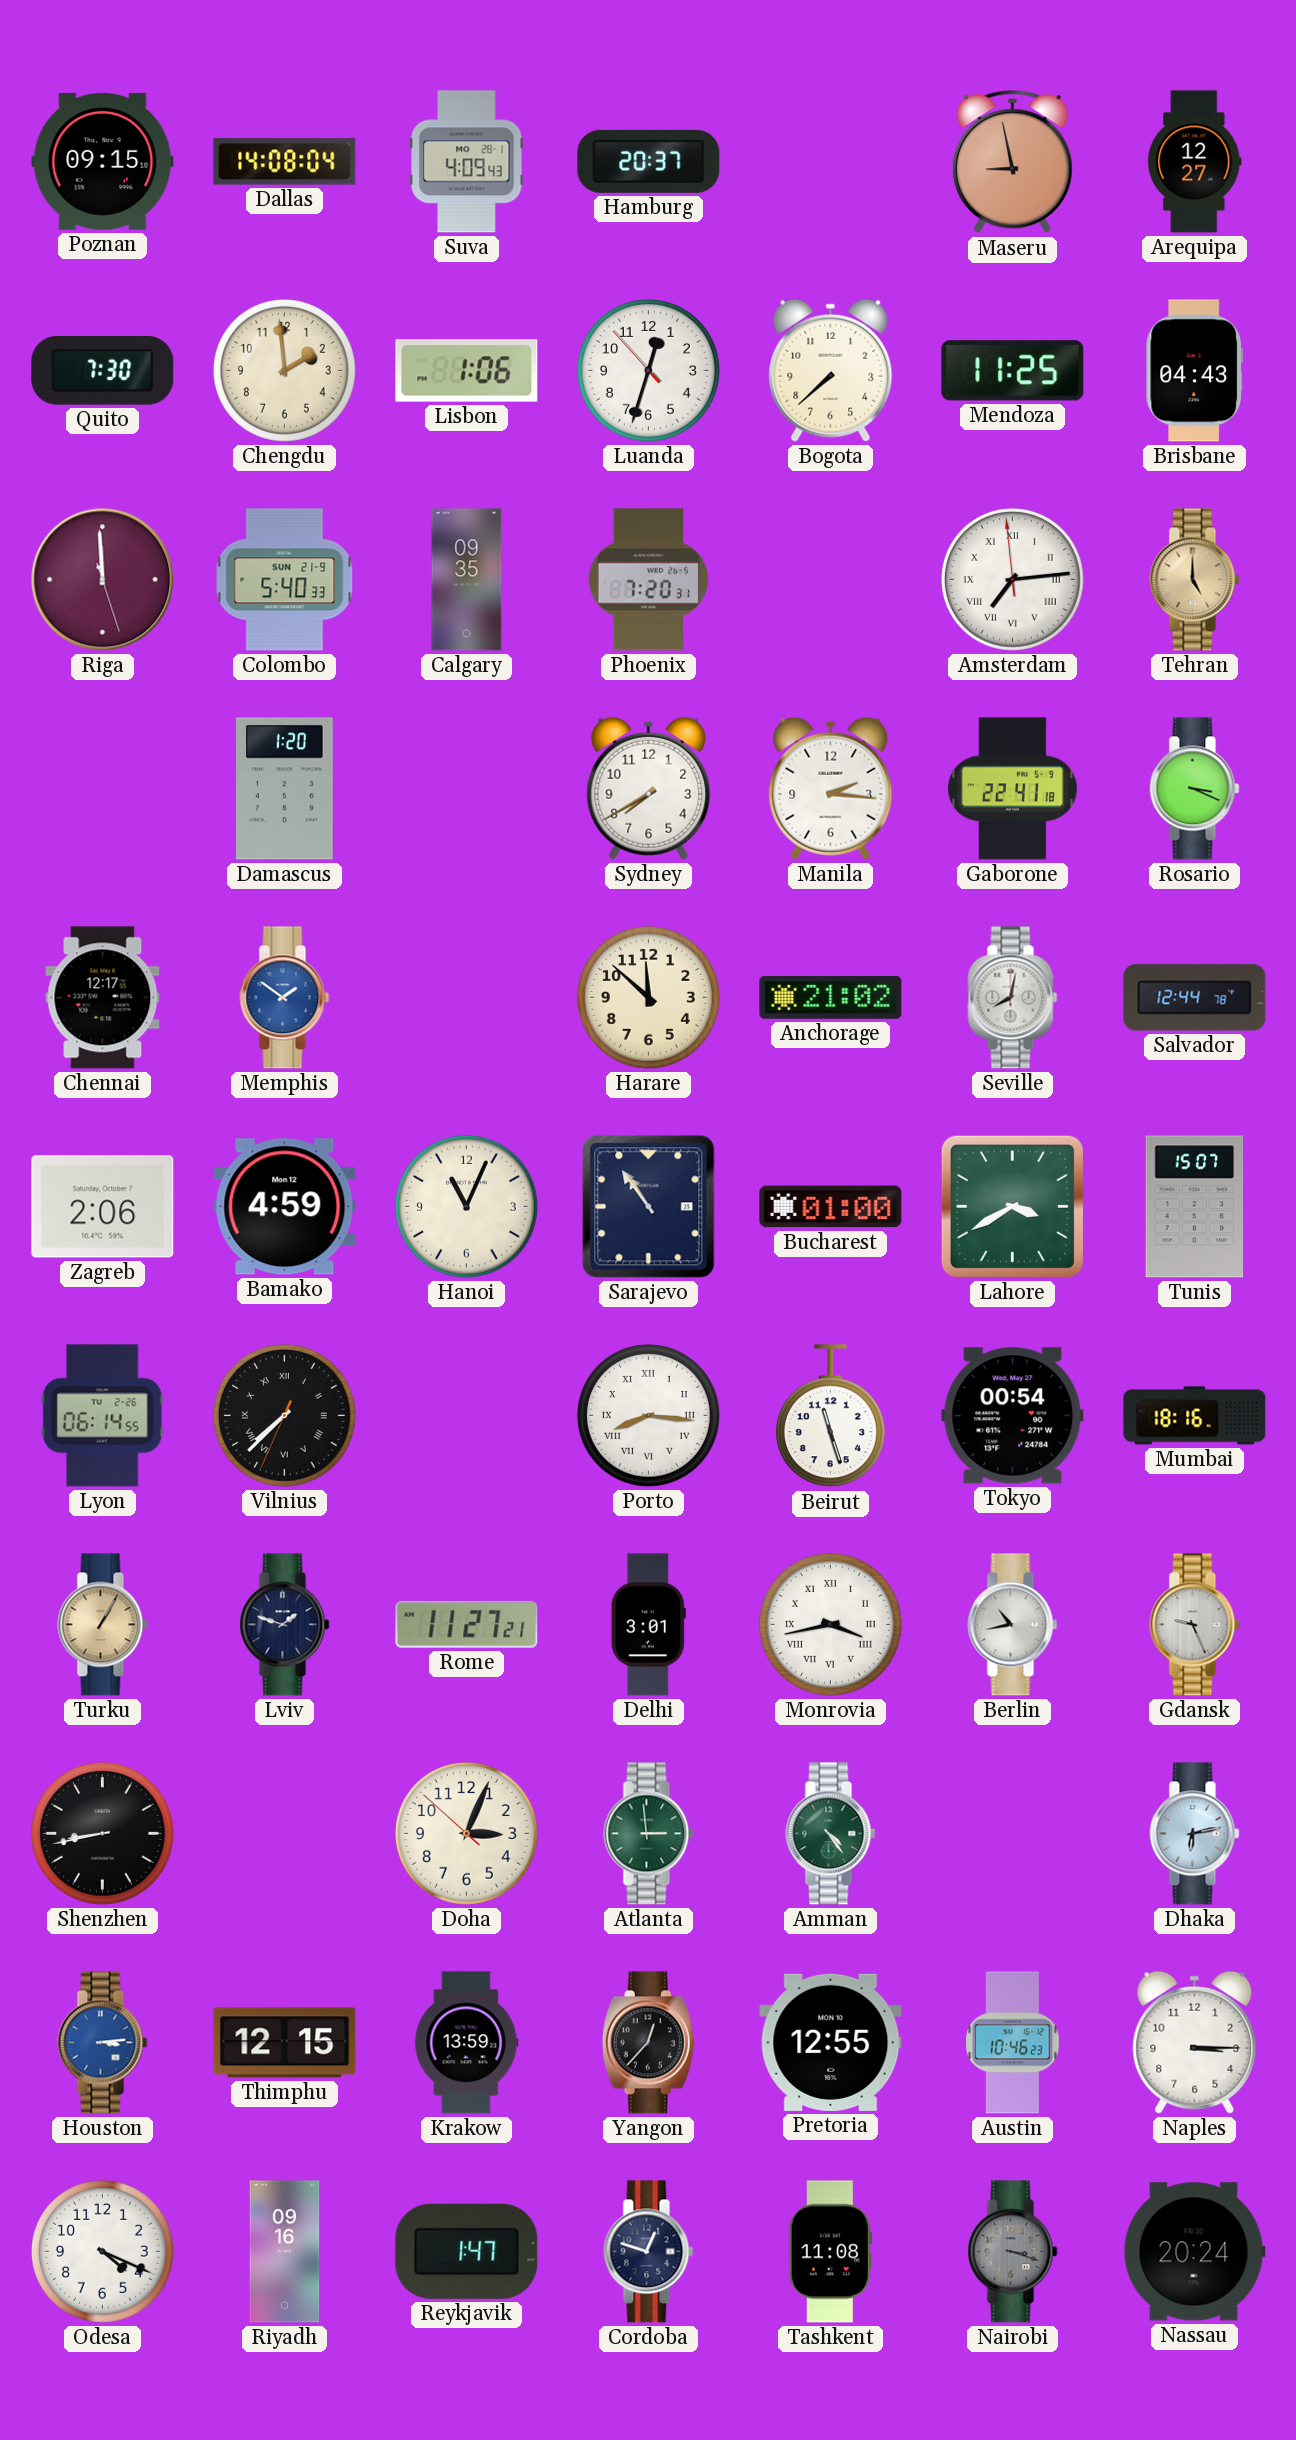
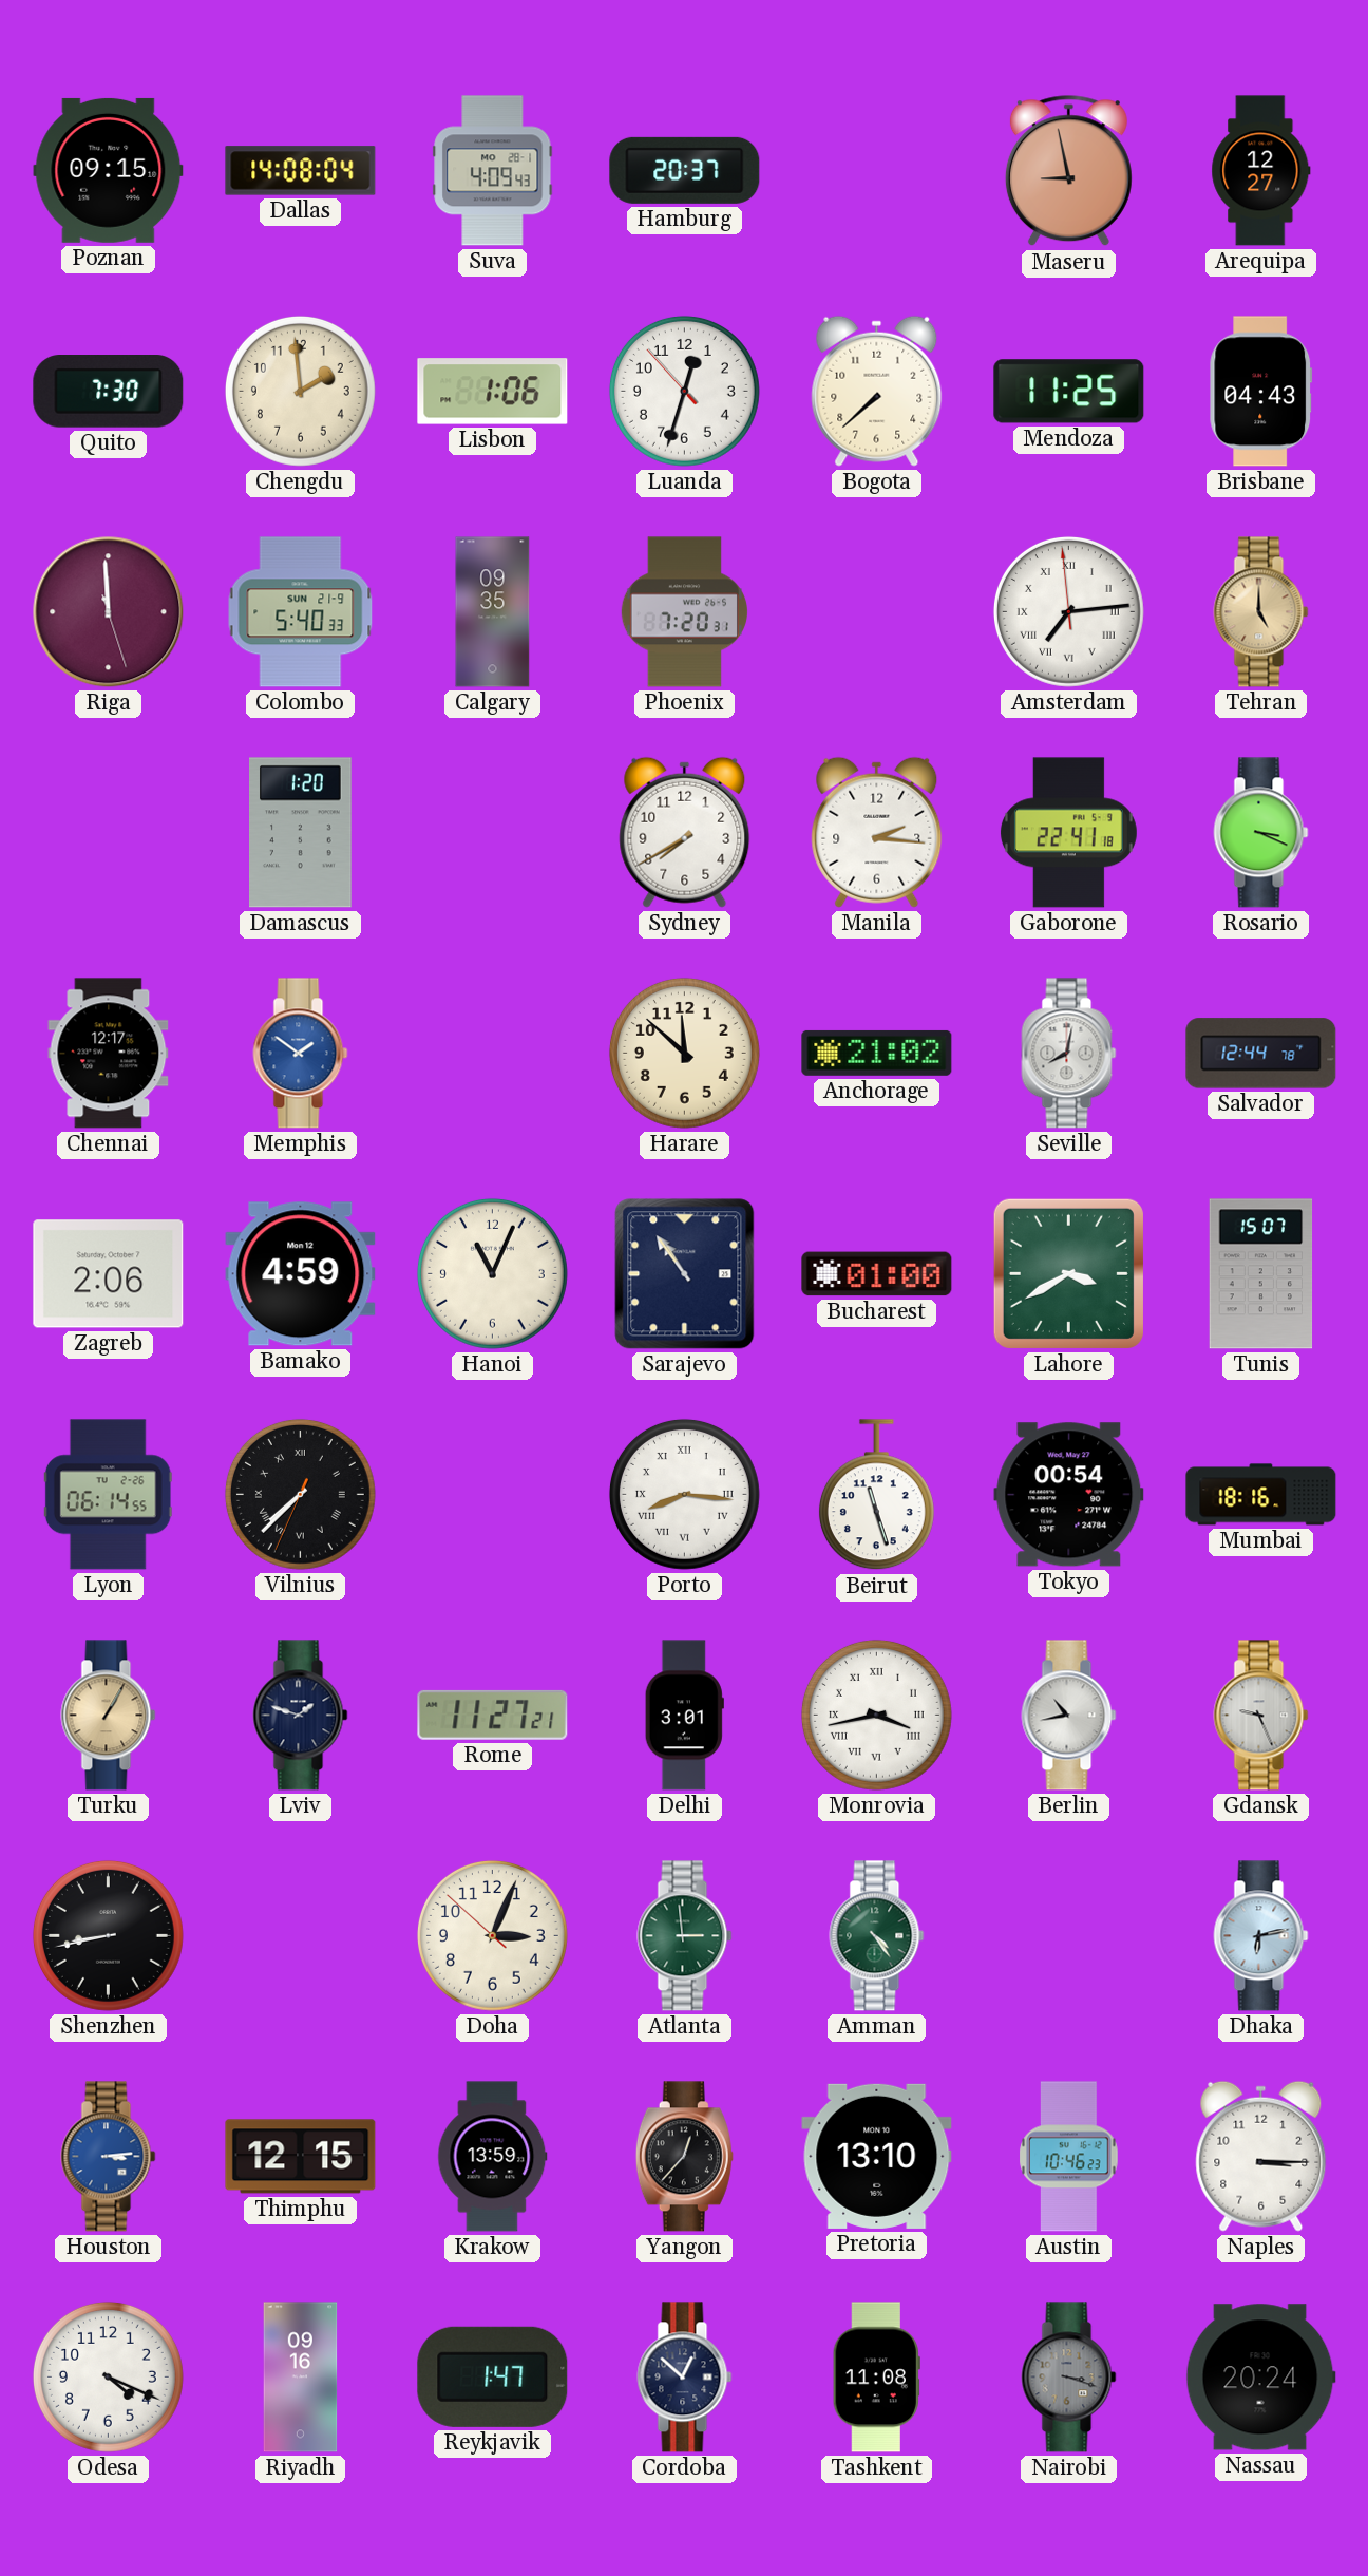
Pretoria: 12:55 -> 13:10 (877, 2156)
Cordoba: 12:48 -> 12:52 (685, 2378)
